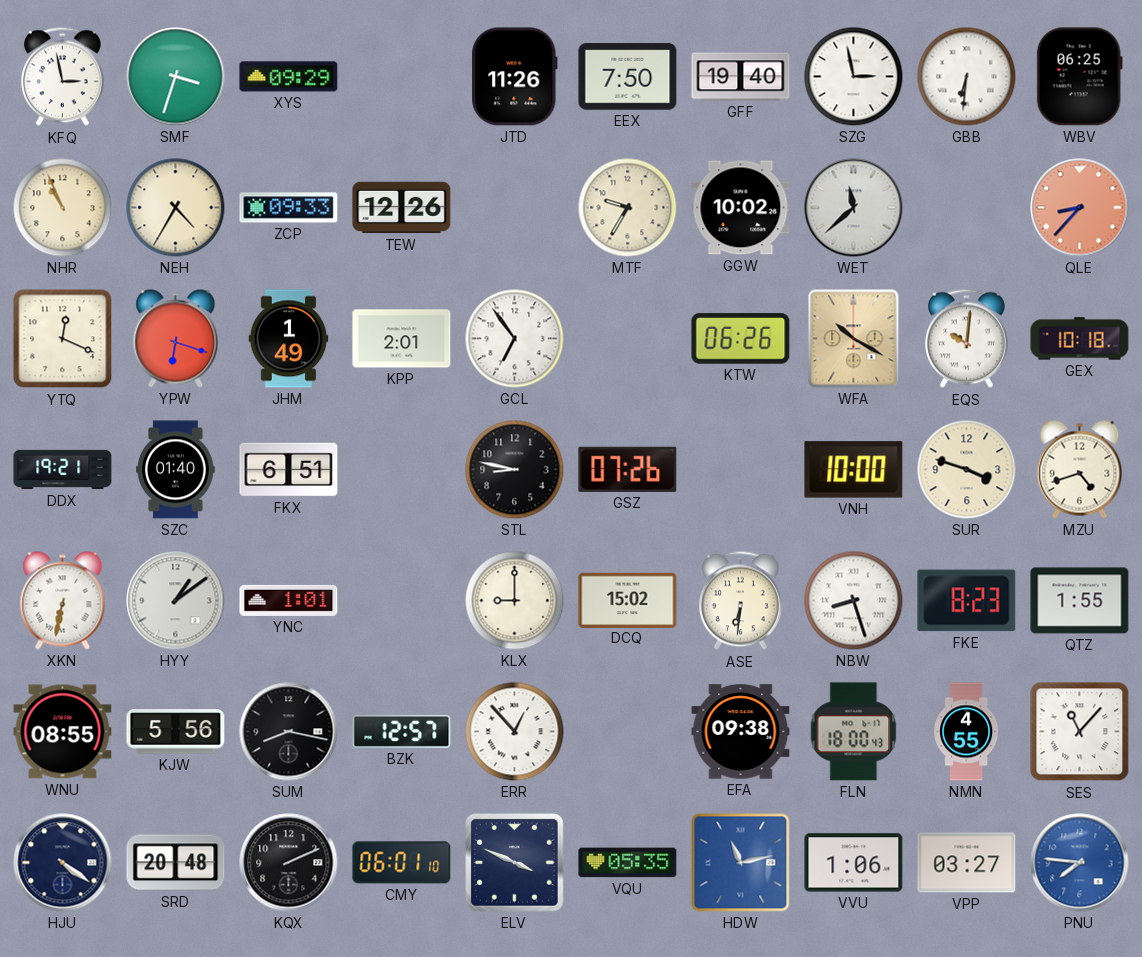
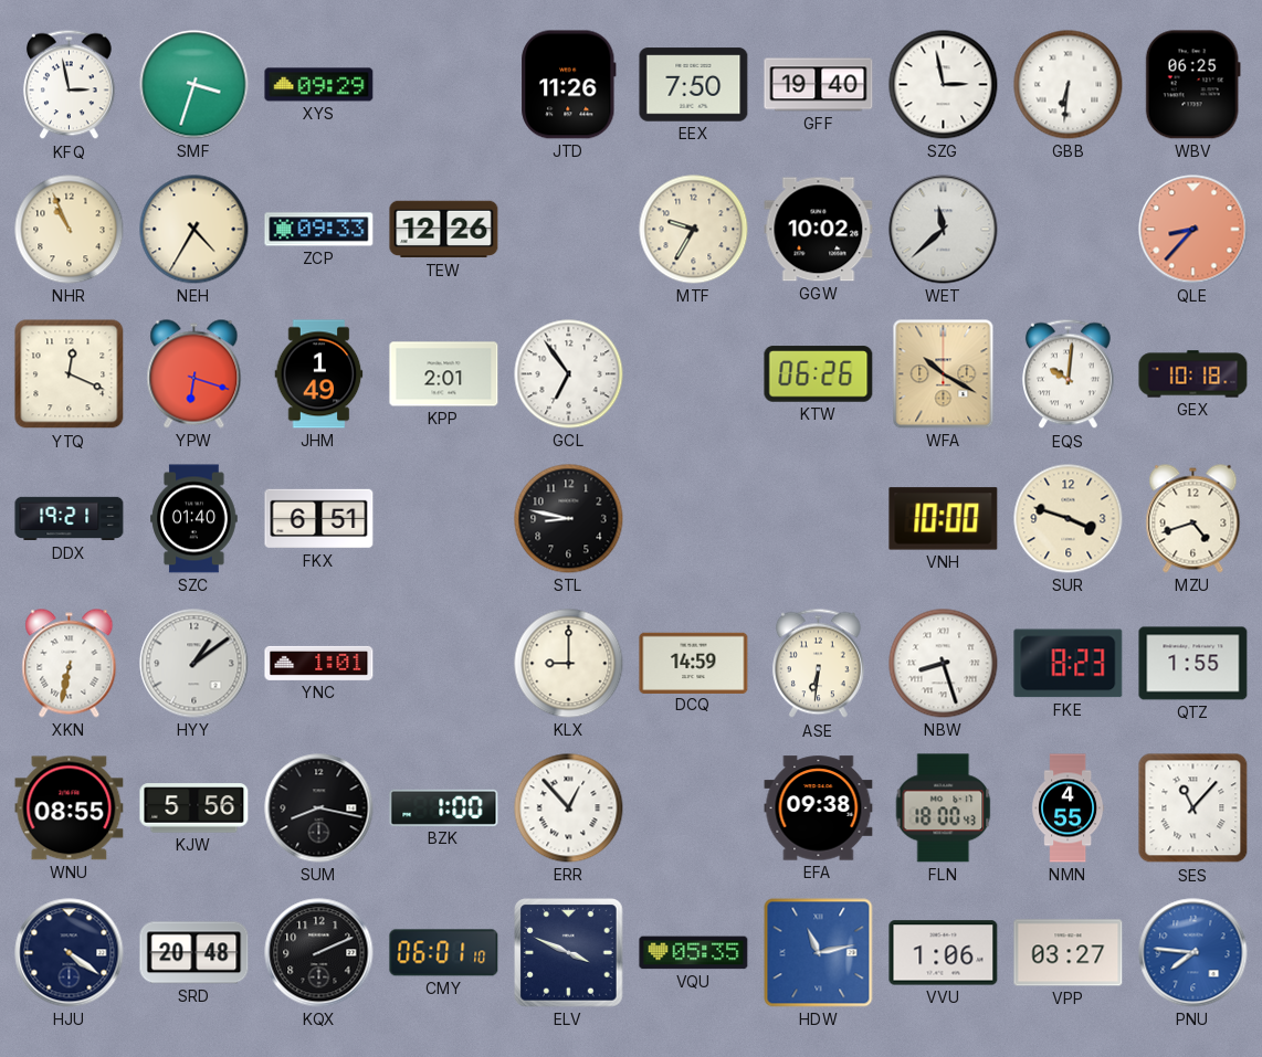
GSZ: 07:26 -> none (628, 469)
DCQ: 15:02 -> 14:59 (694, 663)
BZK: 12:57 -> 1:00 (444, 807)
